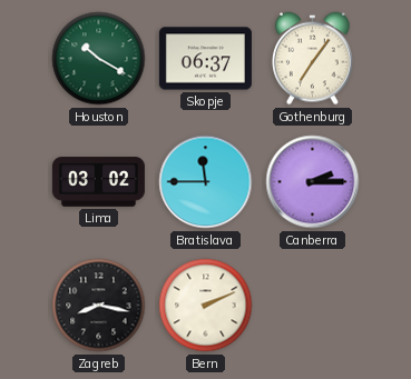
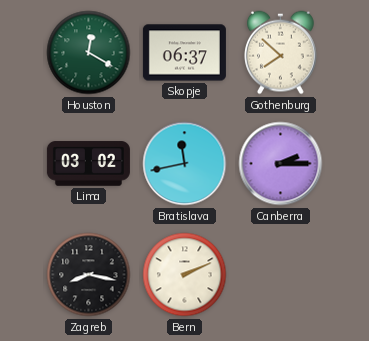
Houston: 10:20 -> 12:20 (89, 53)
Gothenburg: 7:06 -> 7:52 (281, 53)
Bratislava: 11:45 -> 11:43 (185, 164)
